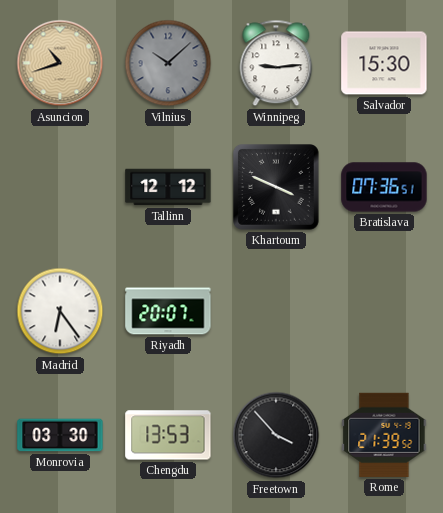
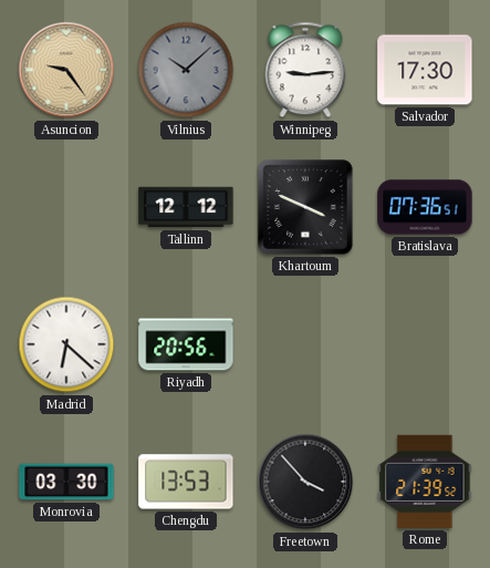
Asuncion: 10:42 -> 9:24 (66, 70)
Salvador: 15:30 -> 17:30 (425, 70)
Madrid: 6:24 -> 6:22 (66, 344)
Riyadh: 20:07 -> 20:56 (186, 344)
